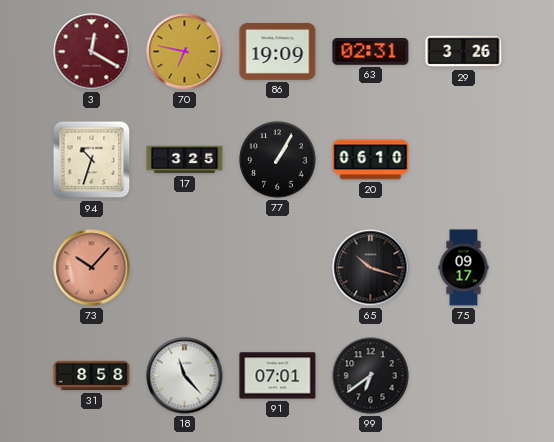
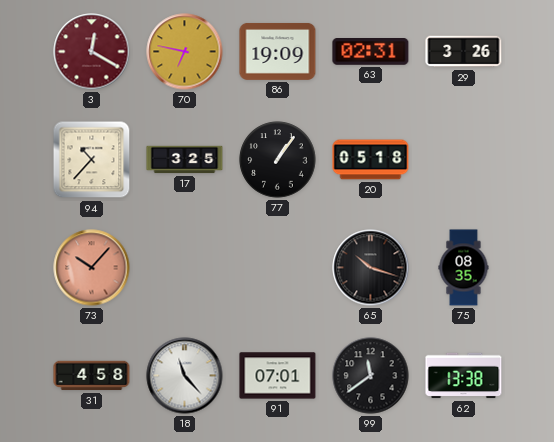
94: 10:33 -> 10:37 (92, 160)
77: 1:05 -> 1:06 (278, 160)
20: 06:10 -> 05:18 (371, 160)
75: 09:17 -> 08:35 (464, 268)
31: 8:58 -> 4:58 (92, 376)
99: 6:39 -> 11:39 (371, 376)
62: none -> 13:38 (464, 376)
